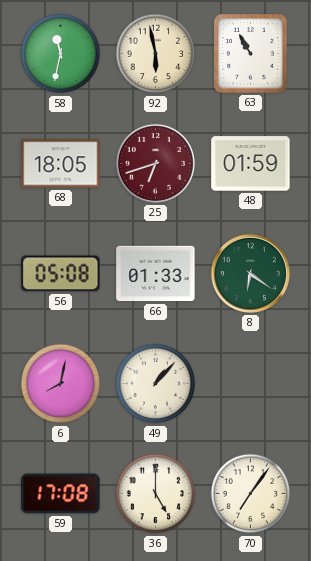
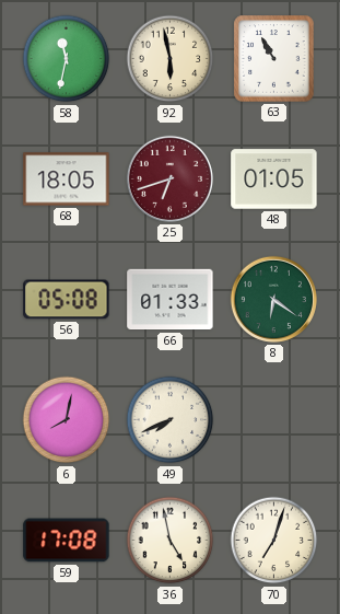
48: 01:59 -> 01:05 (274, 179)
49: 1:07 -> 7:41 (171, 420)
36: 5:00 -> 4:58 (171, 541)
70: 7:06 -> 7:03 (274, 541)
